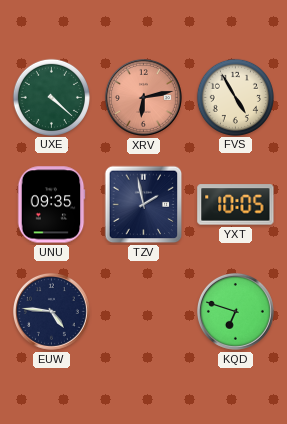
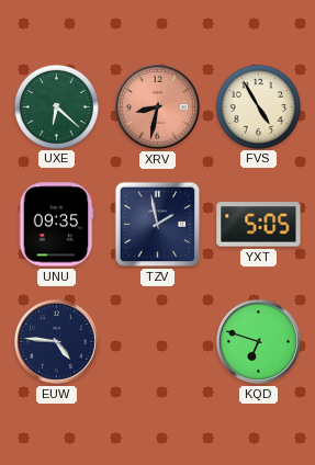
UXE: 4:22 -> 6:22 (56, 106)
XRV: 6:13 -> 8:32 (158, 107)
YXT: 10:05 -> 5:05 (259, 225)
